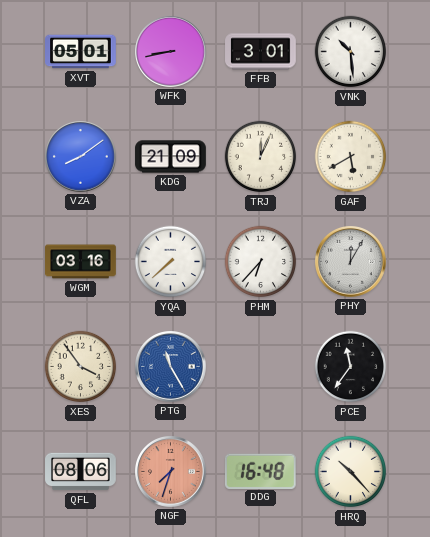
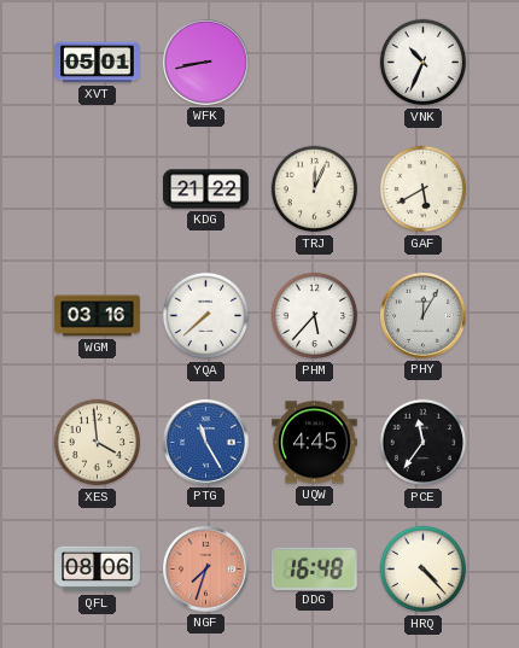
FFB: 3:01 -> none (261, 52)
VNK: 10:29 -> 10:34 (424, 63)
VZA: 8:09 -> none (81, 157)
KDG: 21:09 -> 21:22 (206, 189)
PHM: 6:37 -> 5:37 (315, 316)
XES: 3:54 -> 3:59 (98, 443)
UQW: none -> 4:45 (315, 443)
HRQ: 10:23 -> 4:23 (424, 570)
